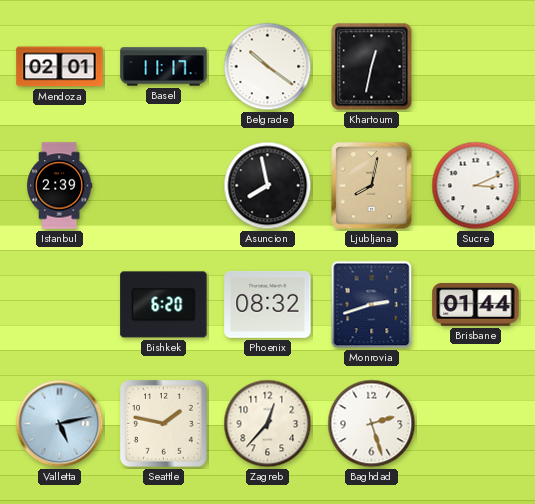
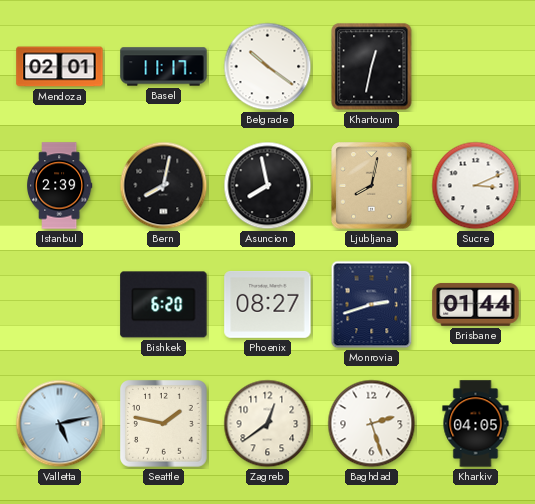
Bern: none -> 8:02 (164, 186)
Phoenix: 08:32 -> 08:27 (268, 304)
Zagreb: 12:37 -> 12:39 (268, 424)
Kharkiv: none -> 04:05 (476, 424)
